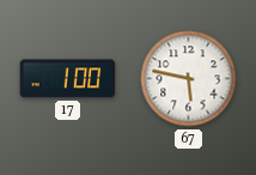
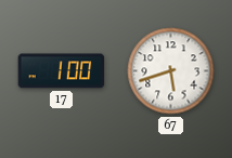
67: 5:47 -> 5:42 (171, 71)
